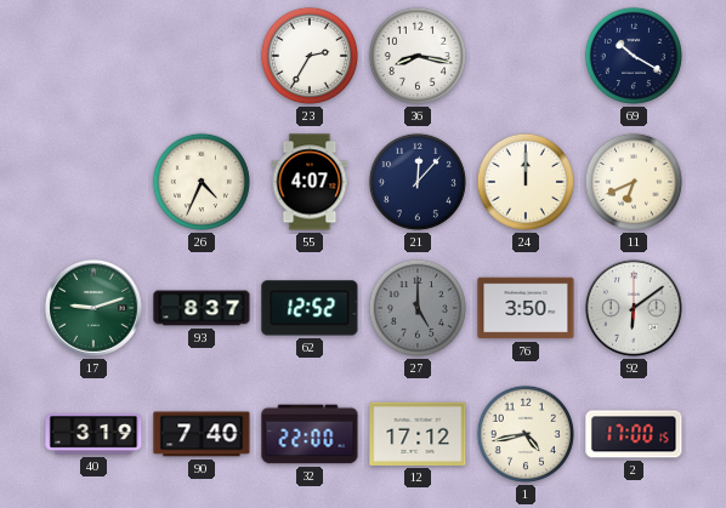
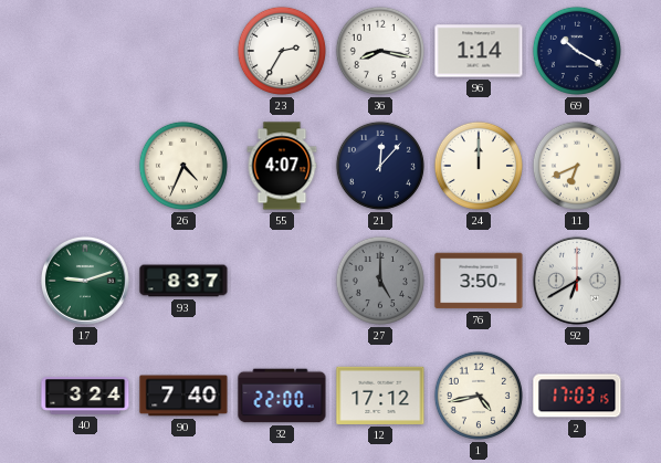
96: none -> 1:14 (479, 51)
62: 12:52 -> none (310, 308)
92: 6:09 -> 6:40 (577, 281)
40: 3:19 -> 3:24 (85, 397)
2: 17:00 -> 17:03 (577, 396)
